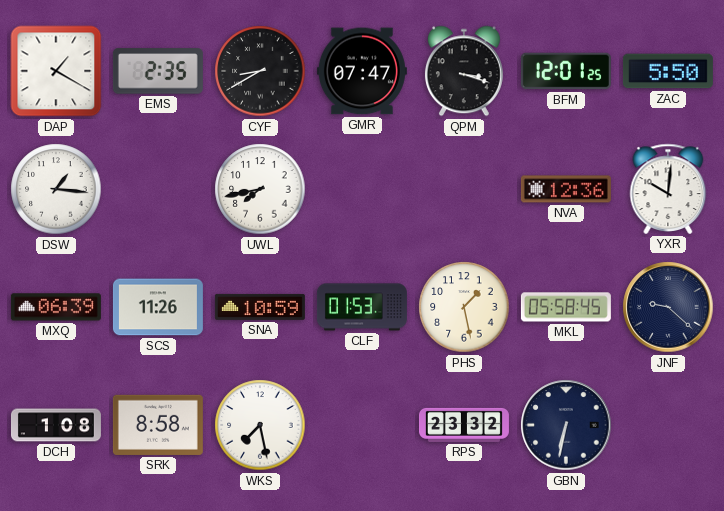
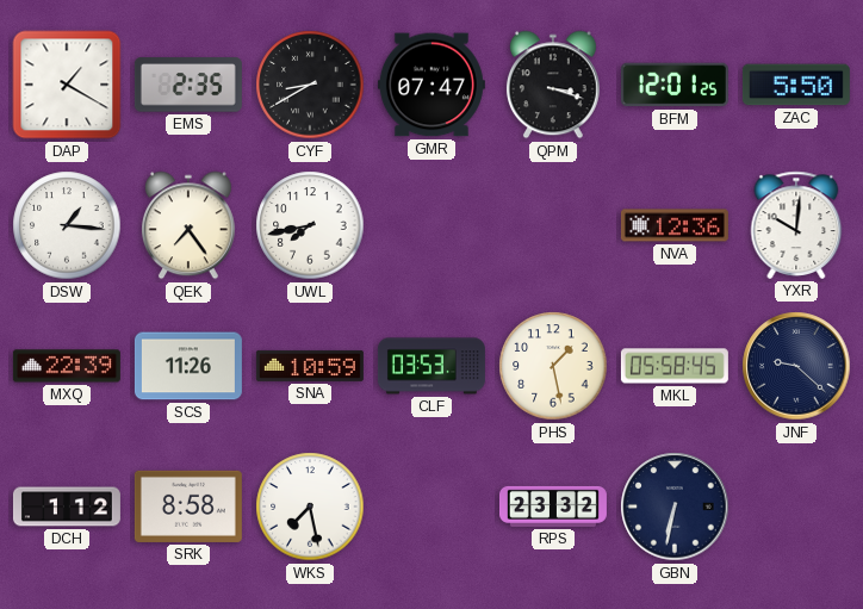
QEK: none -> 7:24 (188, 225)
MXQ: 06:39 -> 22:39 (67, 366)
CLF: 01:53 -> 03:53 (431, 366)
DCH: 1:08 -> 1:12 (67, 507)
